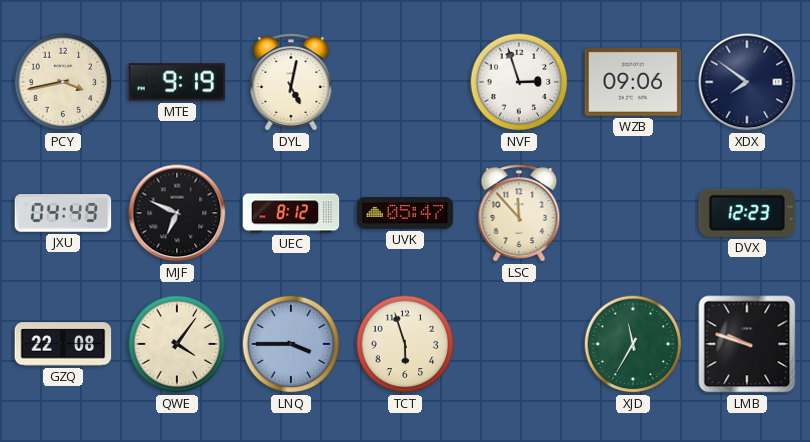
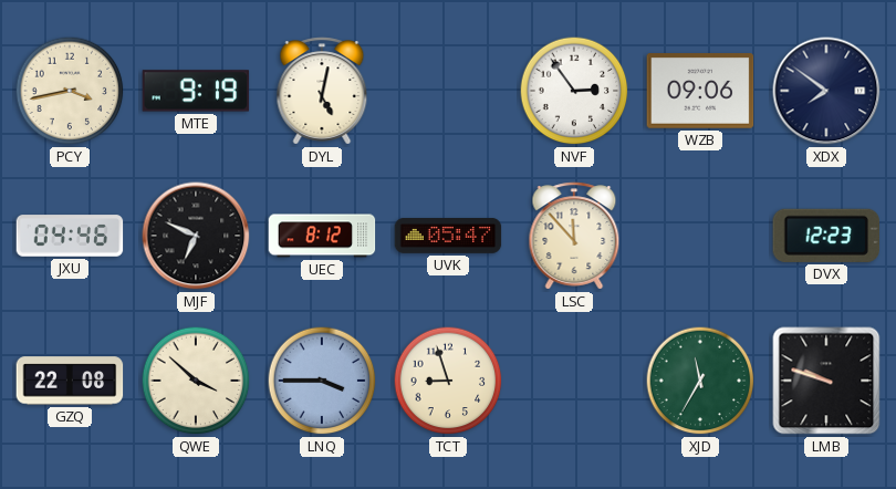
NVF: 2:57 -> 2:54 (574, 91)
JXU: 04:49 -> 04:46 (70, 236)
QWE: 4:06 -> 3:52 (196, 381)
TCT: 5:57 -> 8:57 (448, 381)
